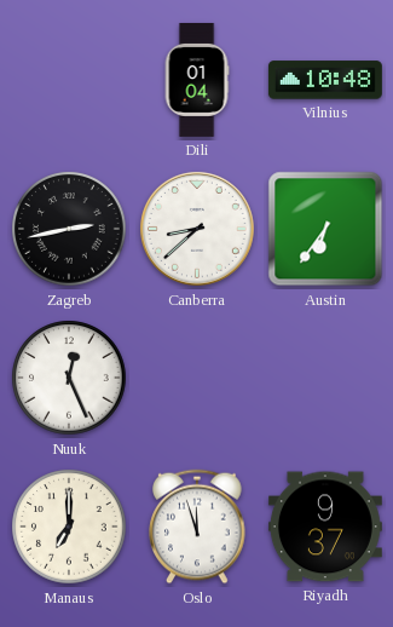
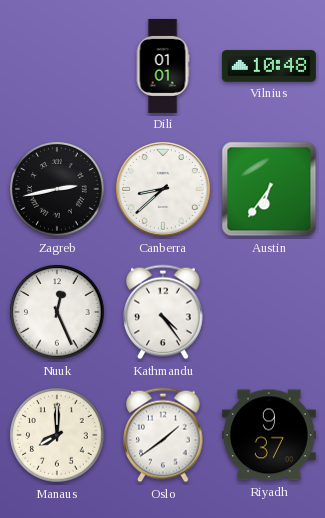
Dili: 01:04 -> 01:01 (163, 66)
Kathmandu: none -> 4:24 (163, 312)
Manaus: 7:00 -> 8:00 (57, 435)
Oslo: 11:57 -> 1:39 (163, 435)
